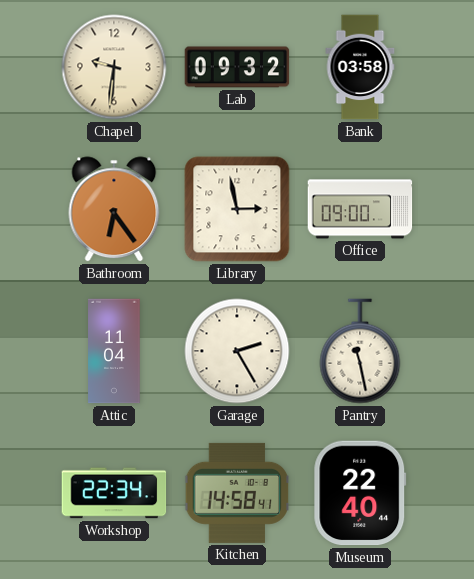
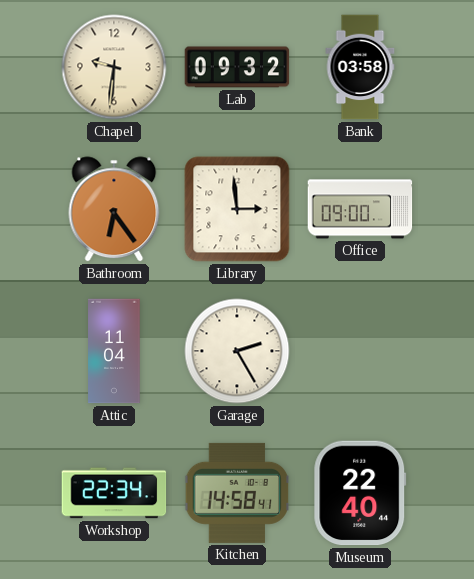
Library: 2:58 -> 2:59 (237, 209)
Pantry: 11:28 -> none (360, 351)
